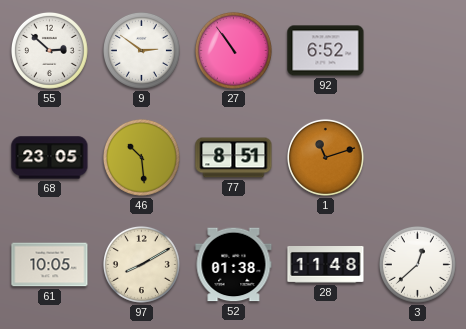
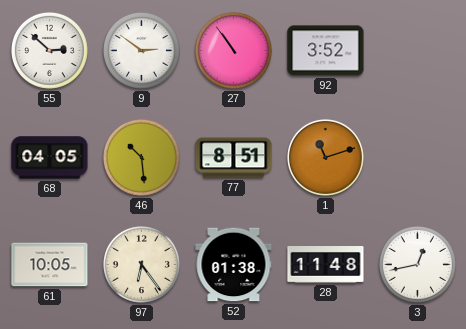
92: 6:52 -> 3:52 (326, 51)
68: 23:05 -> 04:05 (50, 158)
97: 8:10 -> 6:24 (141, 264)
3: 12:38 -> 12:43 (417, 264)
